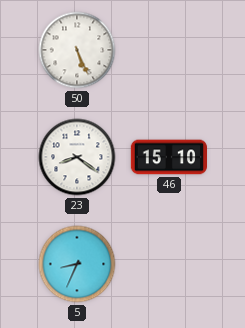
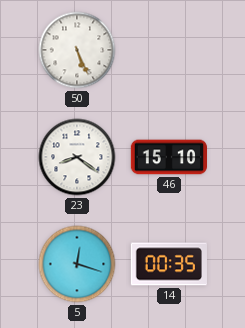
5: 8:34 -> 12:18 (77, 264)
14: none -> 00:35 (169, 264)
